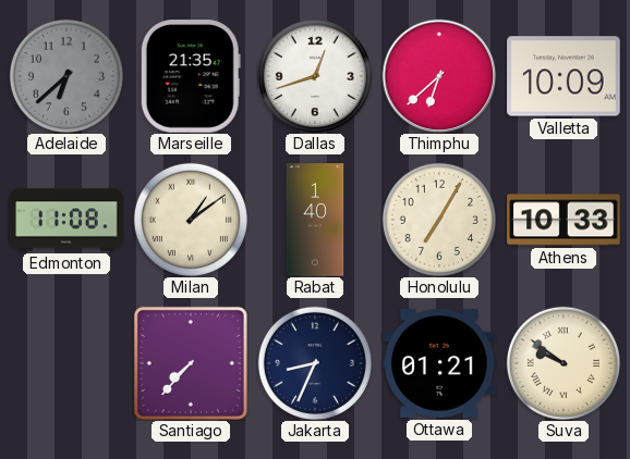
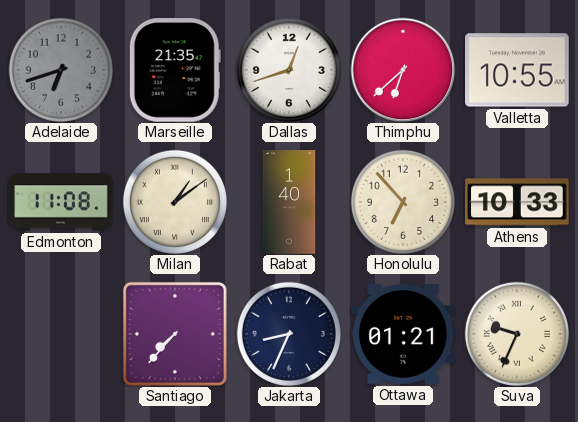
Adelaide: 6:38 -> 6:42 (61, 70)
Valletta: 10:09 -> 10:55 (517, 70)
Honolulu: 7:05 -> 6:53 (403, 202)
Suva: 9:51 -> 9:34 (517, 334)
